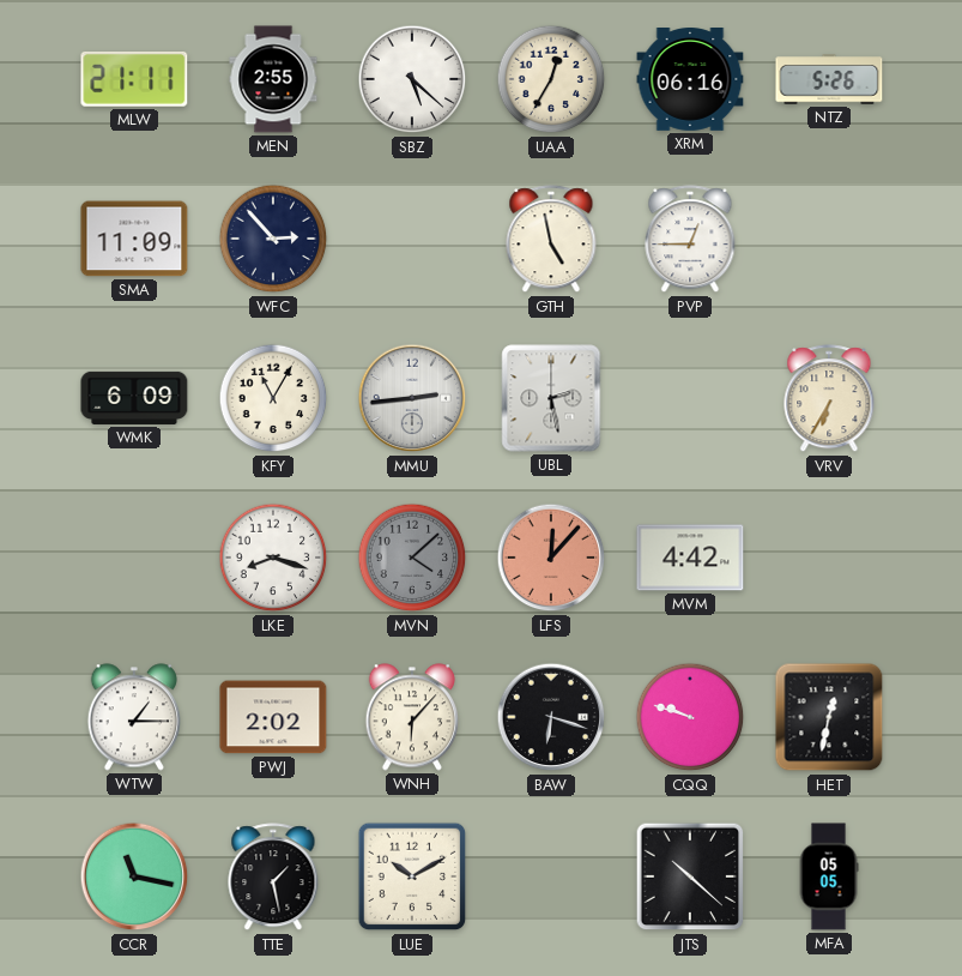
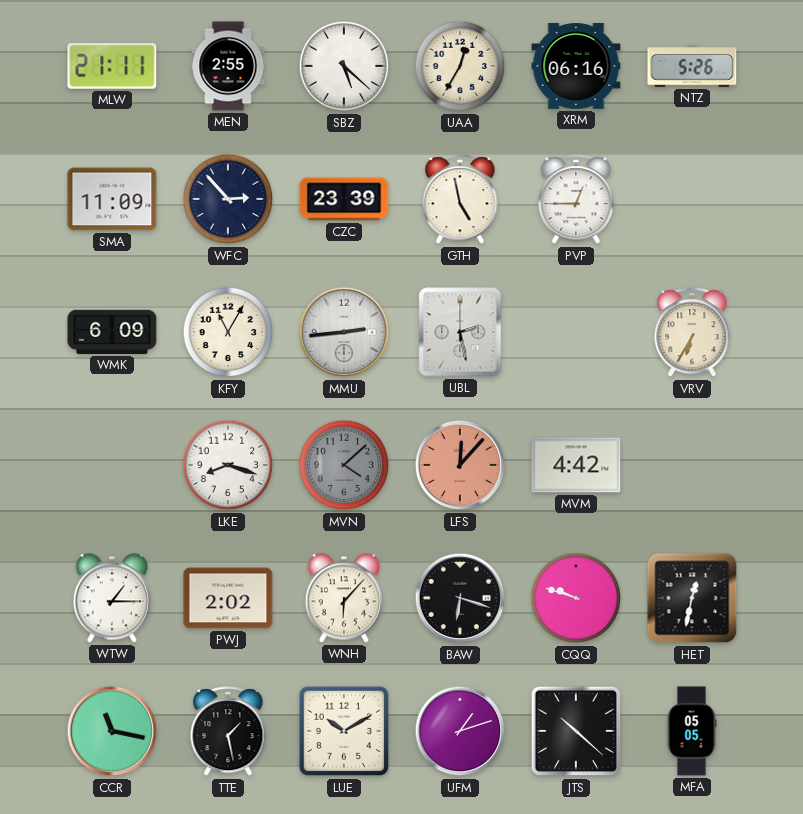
CZC: none -> 23:39 (344, 199)
UFM: none -> 1:12 (460, 731)
